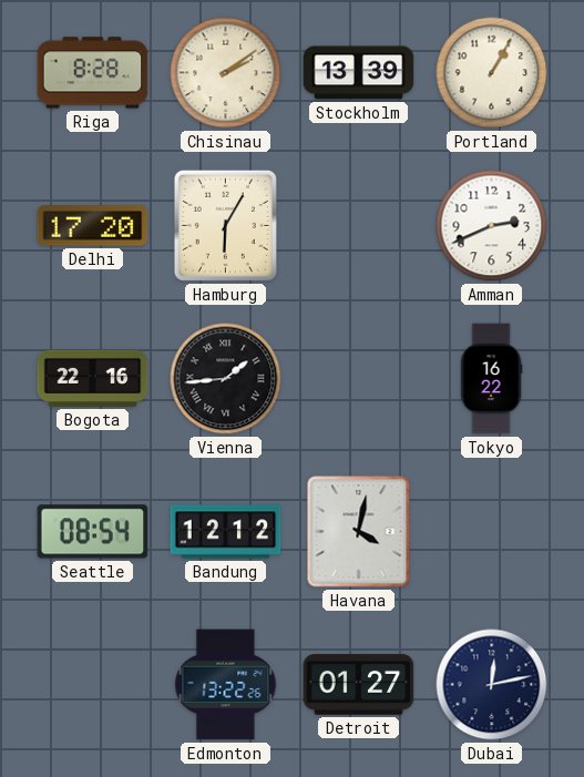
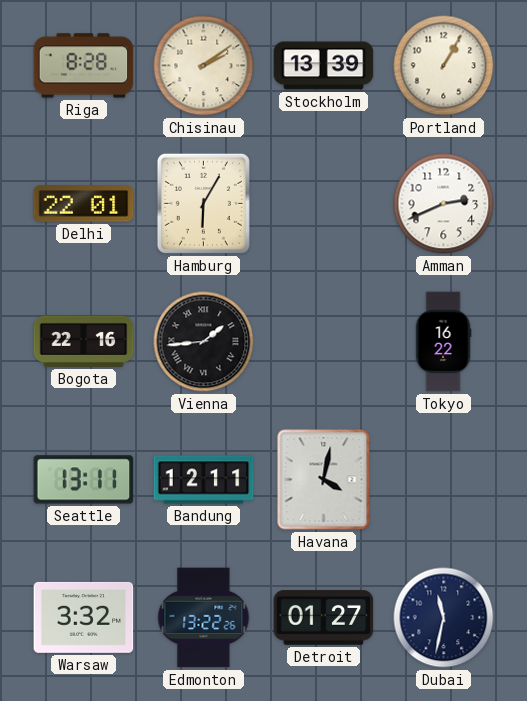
Delhi: 17:20 -> 22:01 (84, 204)
Seattle: 08:54 -> 13:11 (84, 480)
Bandung: 12:12 -> 12:11 (204, 480)
Warsaw: none -> 3:32 (84, 617)
Dubai: 12:13 -> 11:32 (444, 618)
